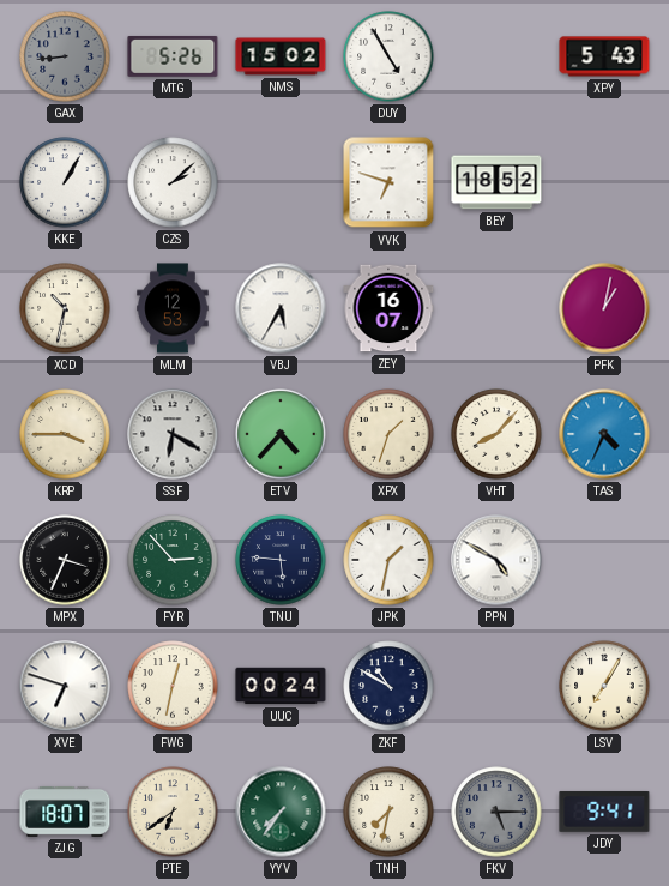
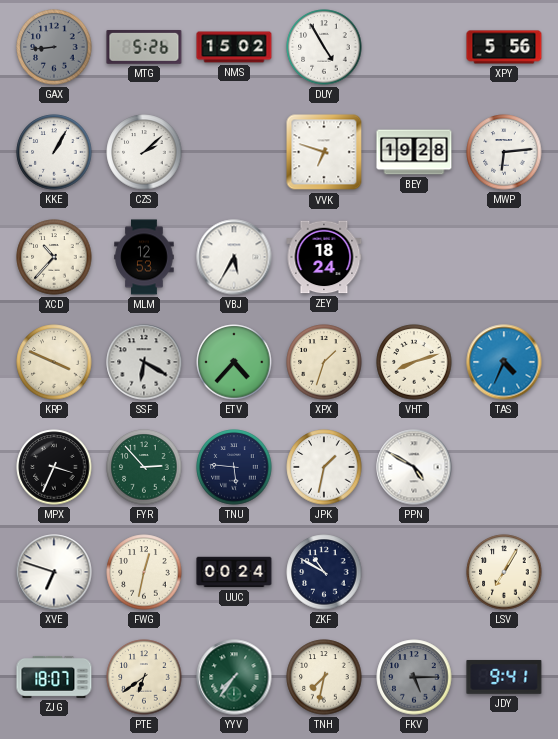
XPY: 5:43 -> 5:56 (504, 47)
BEY: 18:52 -> 19:28 (414, 152)
MWP: none -> 6:14 (504, 152)
XCD: 10:32 -> 10:37 (54, 257)
ZEY: 16:07 -> 18:24 (324, 257)
PFK: 1:02 -> none (604, 308)
KRP: 3:45 -> 3:49 (54, 362)
VHT: 8:07 -> 8:12 (414, 362)
